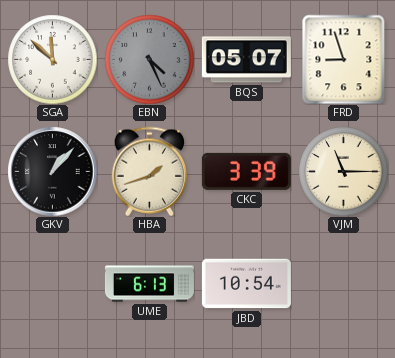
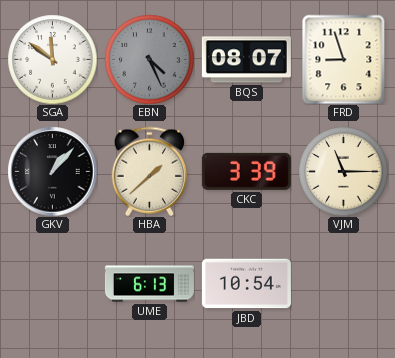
SGA: 11:52 -> 11:51 (52, 59)
BQS: 05:07 -> 08:07 (246, 60)
HBA: 1:42 -> 1:38 (149, 171)
